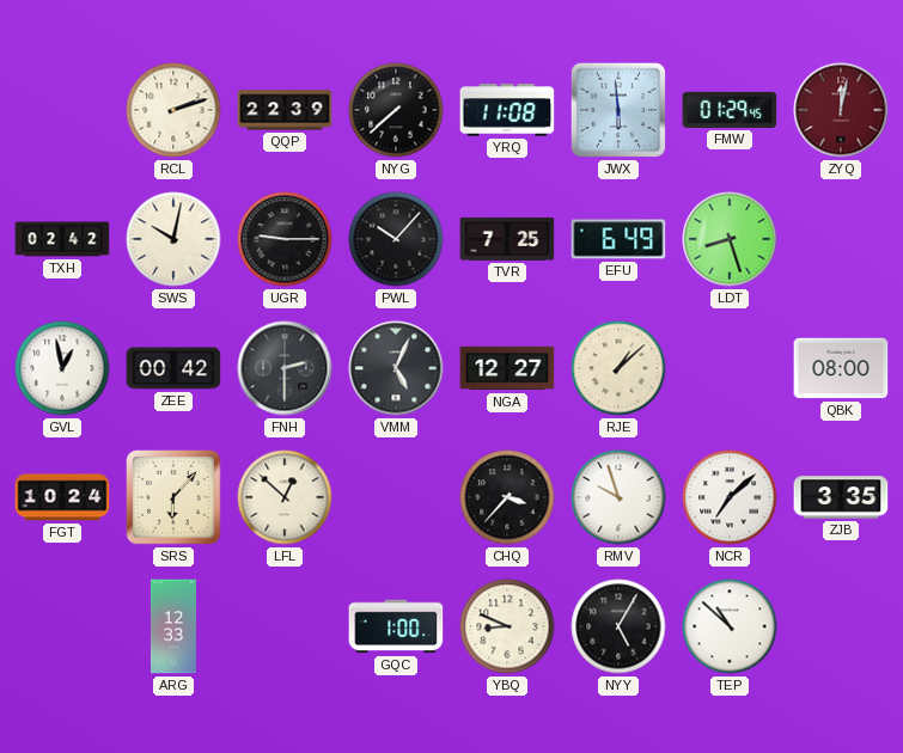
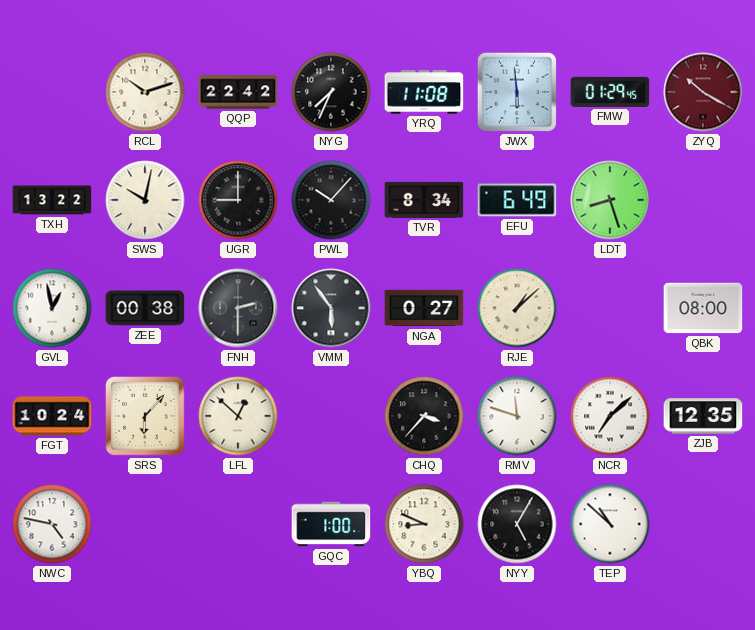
RCL: 2:12 -> 10:12 (145, 92)
QQP: 22:39 -> 22:42 (238, 92)
NYG: 7:38 -> 7:34 (331, 92)
ZYQ: 12:02 -> 10:20 (703, 92)
TXH: 02:42 -> 13:22 (52, 200)
UGR: 9:15 -> 9:00 (238, 200)
TVR: 7:25 -> 8:34 (424, 200)
ZEE: 00:42 -> 00:38 (145, 308)
VMM: 5:04 -> 5:54 (331, 308)
NGA: 12:27 -> 0:27 (424, 308)
RMV: 9:57 -> 11:48 (517, 416)
ZJB: 3:35 -> 12:35 (703, 416)
NWC: none -> 4:47 (52, 524)
ARG: 12:33 -> none (173, 626)
